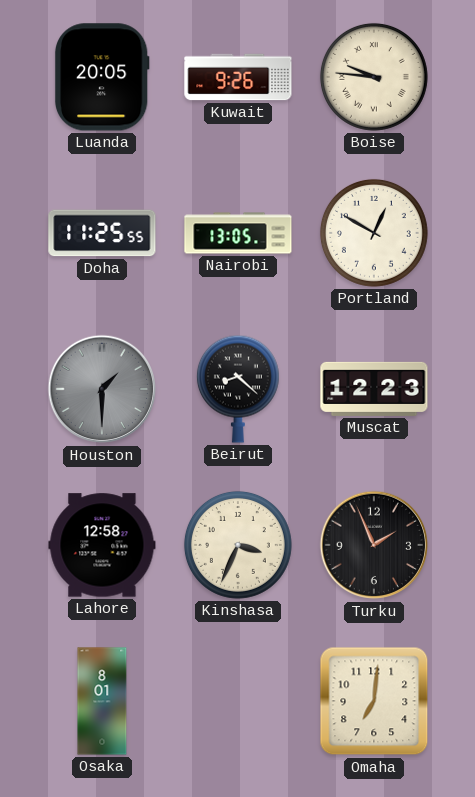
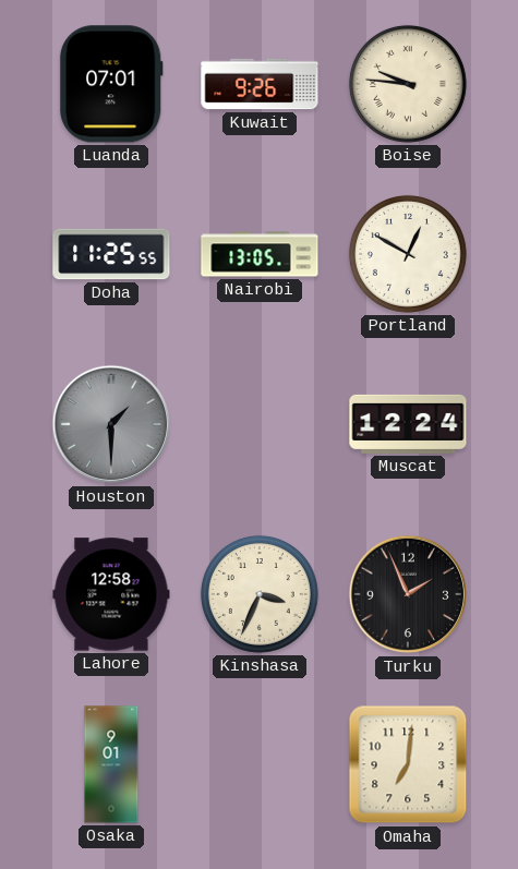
Luanda: 20:05 -> 07:01 (111, 84)
Beirut: 8:22 -> none (238, 389)
Muscat: 12:23 -> 12:24 (408, 424)
Osaka: 8:01 -> 9:01 (111, 764)
